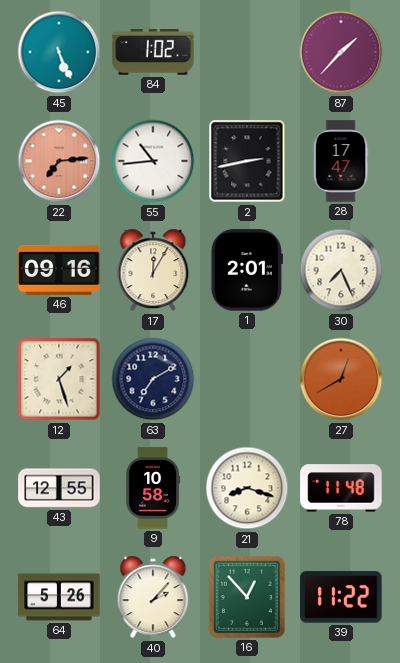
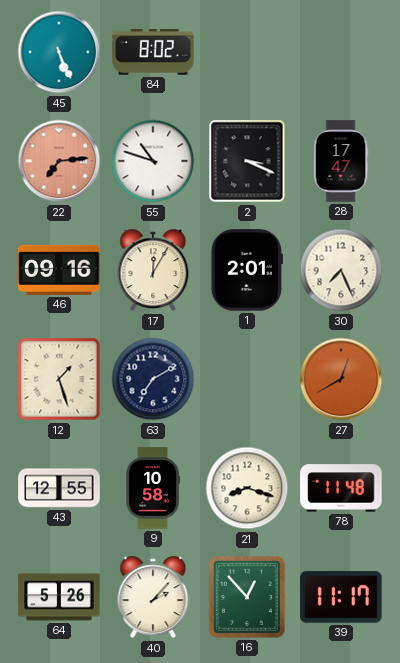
84: 1:02 -> 8:02 (153, 53)
87: 1:37 -> none (341, 52)
55: 10:44 -> 10:48 (153, 161)
2: 2:43 -> 3:19 (247, 161)
39: 11:22 -> 11:17 (341, 597)
